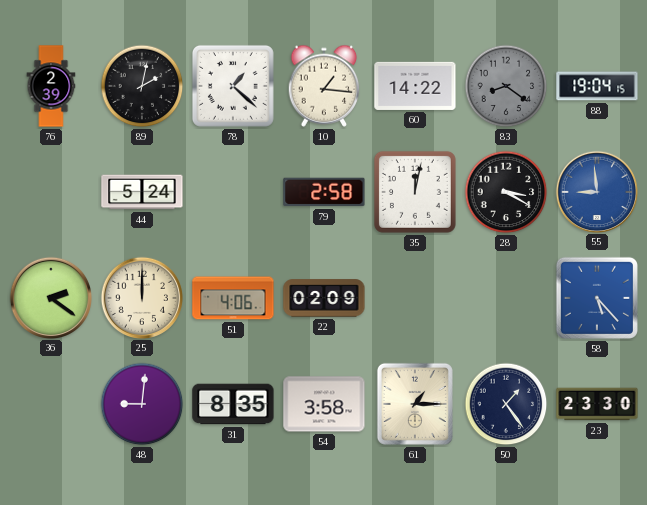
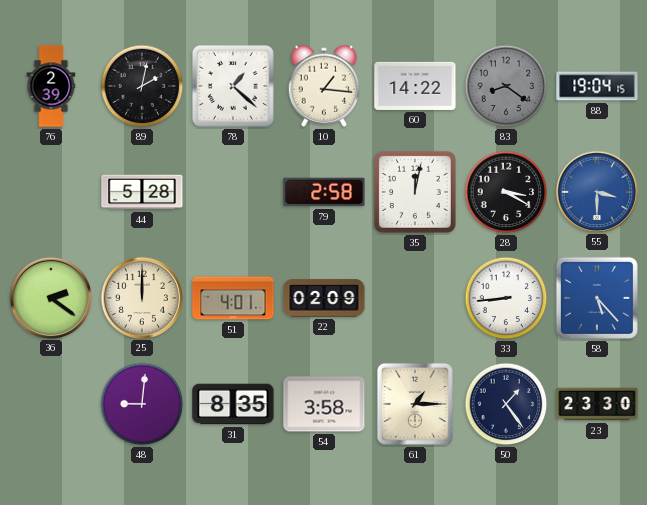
44: 5:24 -> 5:28 (142, 192)
55: 8:59 -> 3:30 (596, 191)
51: 4:06 -> 4:01 (233, 298)
33: none -> 8:44 (506, 298)
